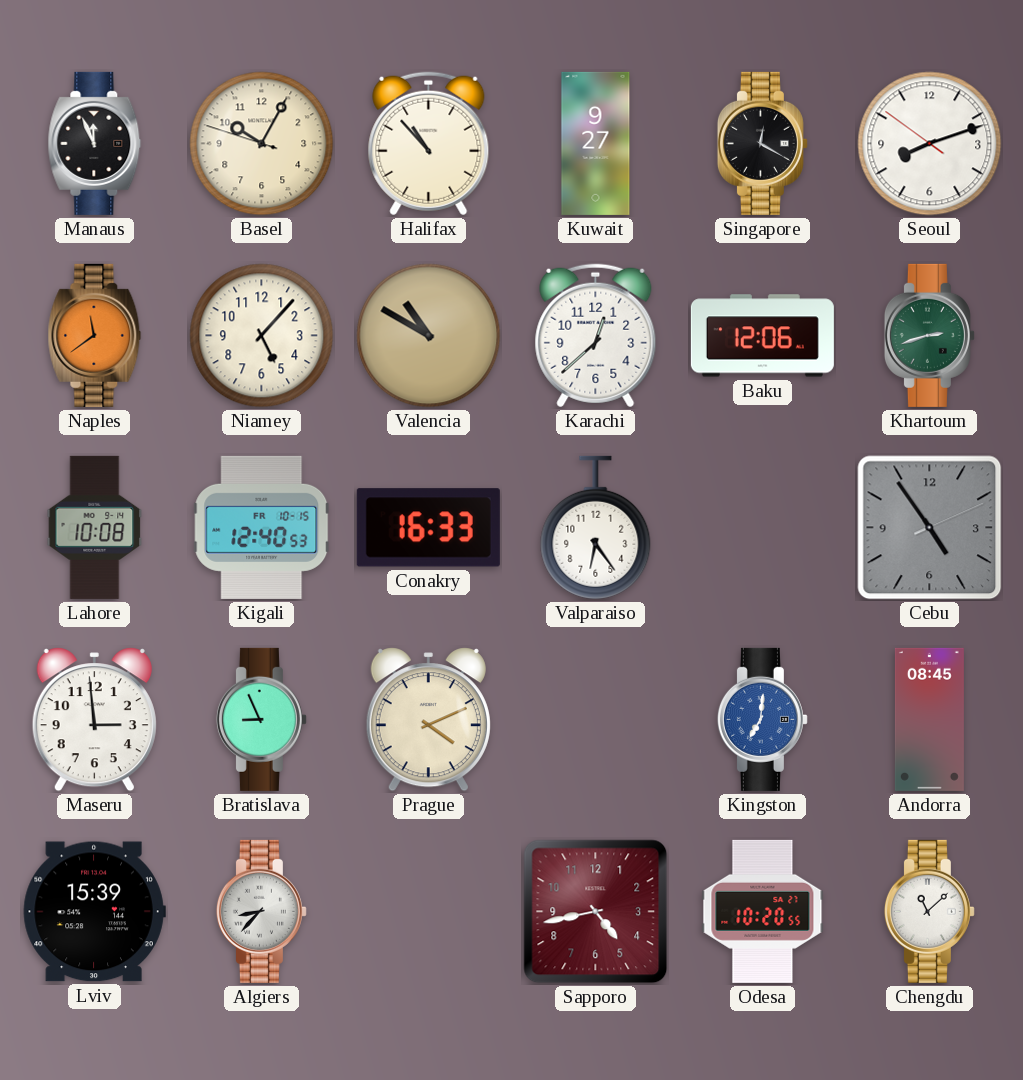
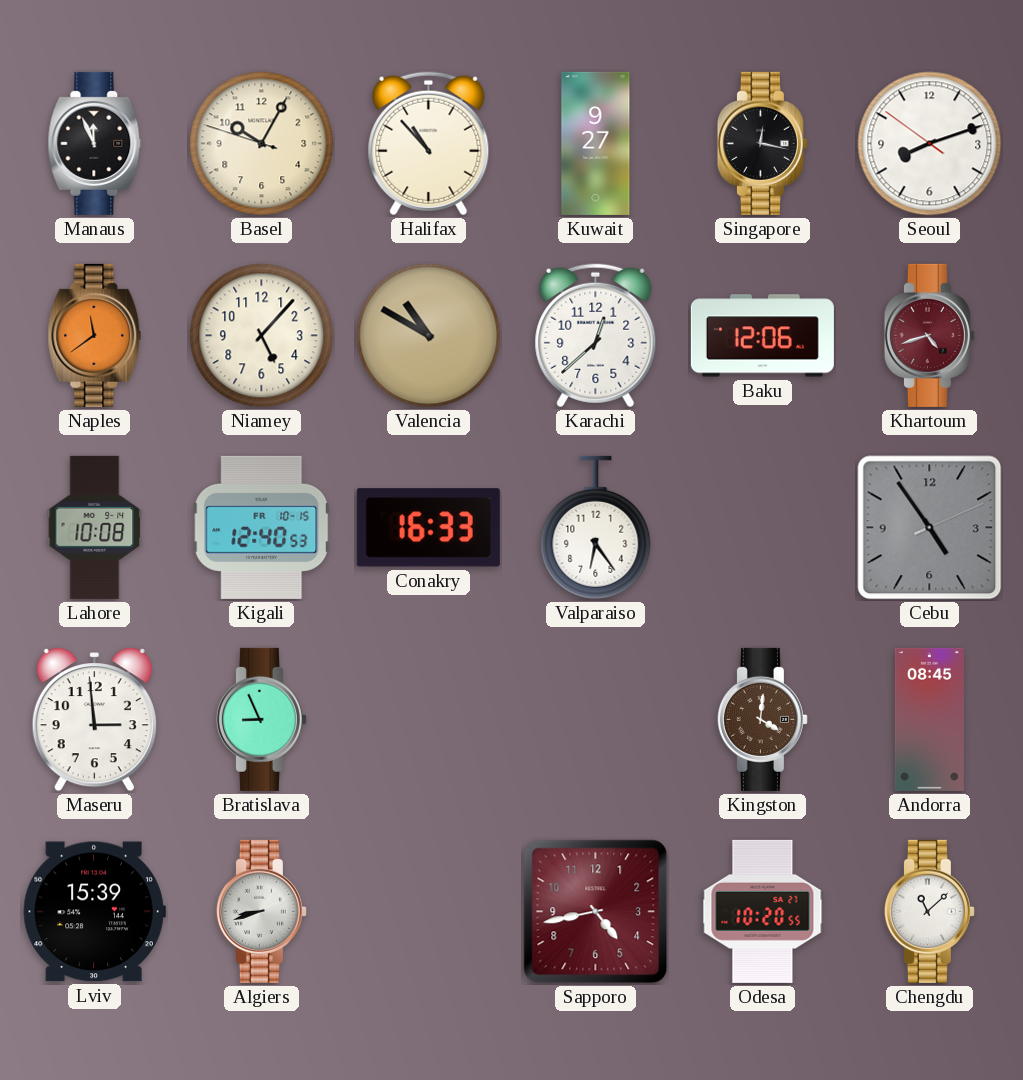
Singapore: 12:20 -> 12:17 (762, 143)
Khartoum: 2:42 -> 4:42 (929, 335)
Khartoum dial: green -> burgundy (929, 335)
Prague: 4:11 -> none (428, 720)
Kingston: 7:01 -> 4:01 (762, 719)
Kingston dial: blue -> brown (762, 719)
Algiers: 8:37 -> 8:42 (261, 911)
